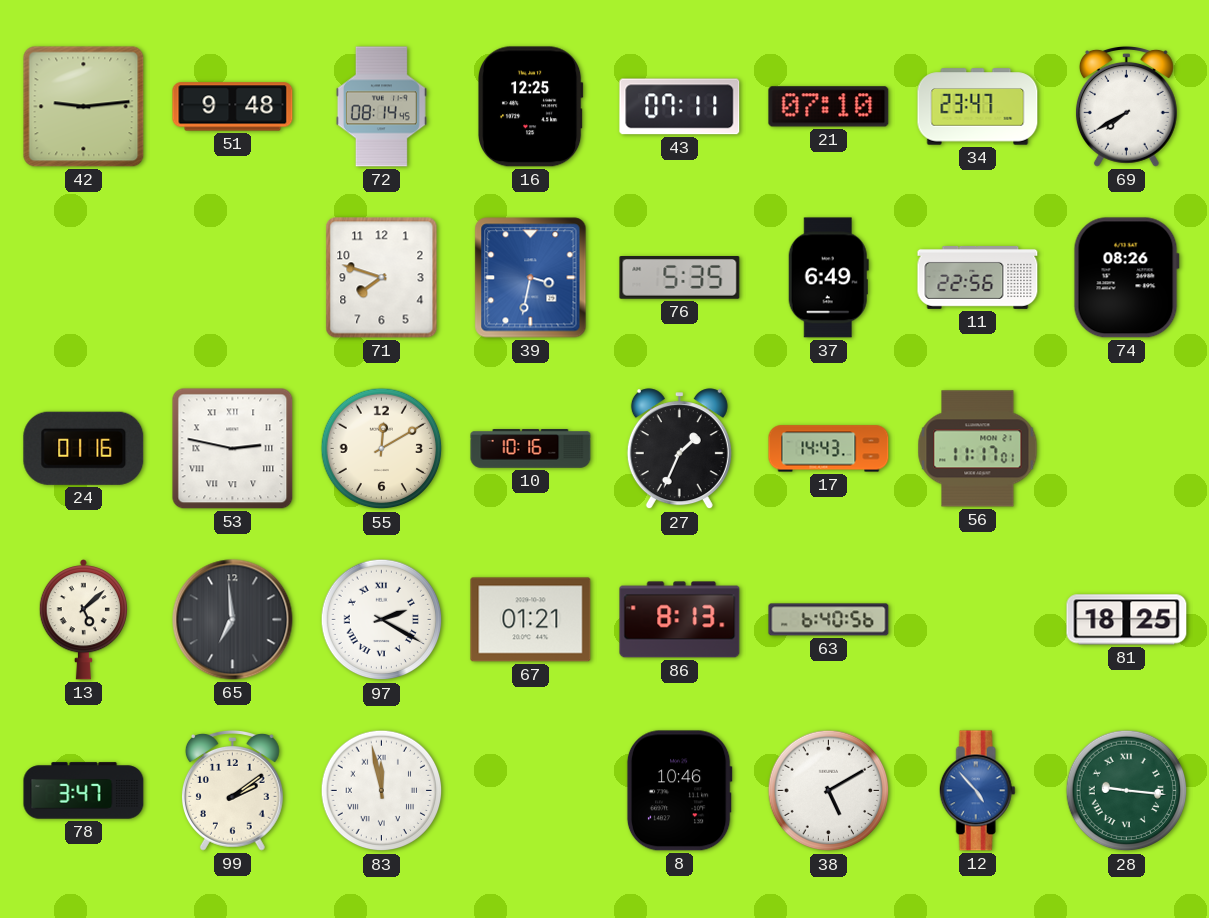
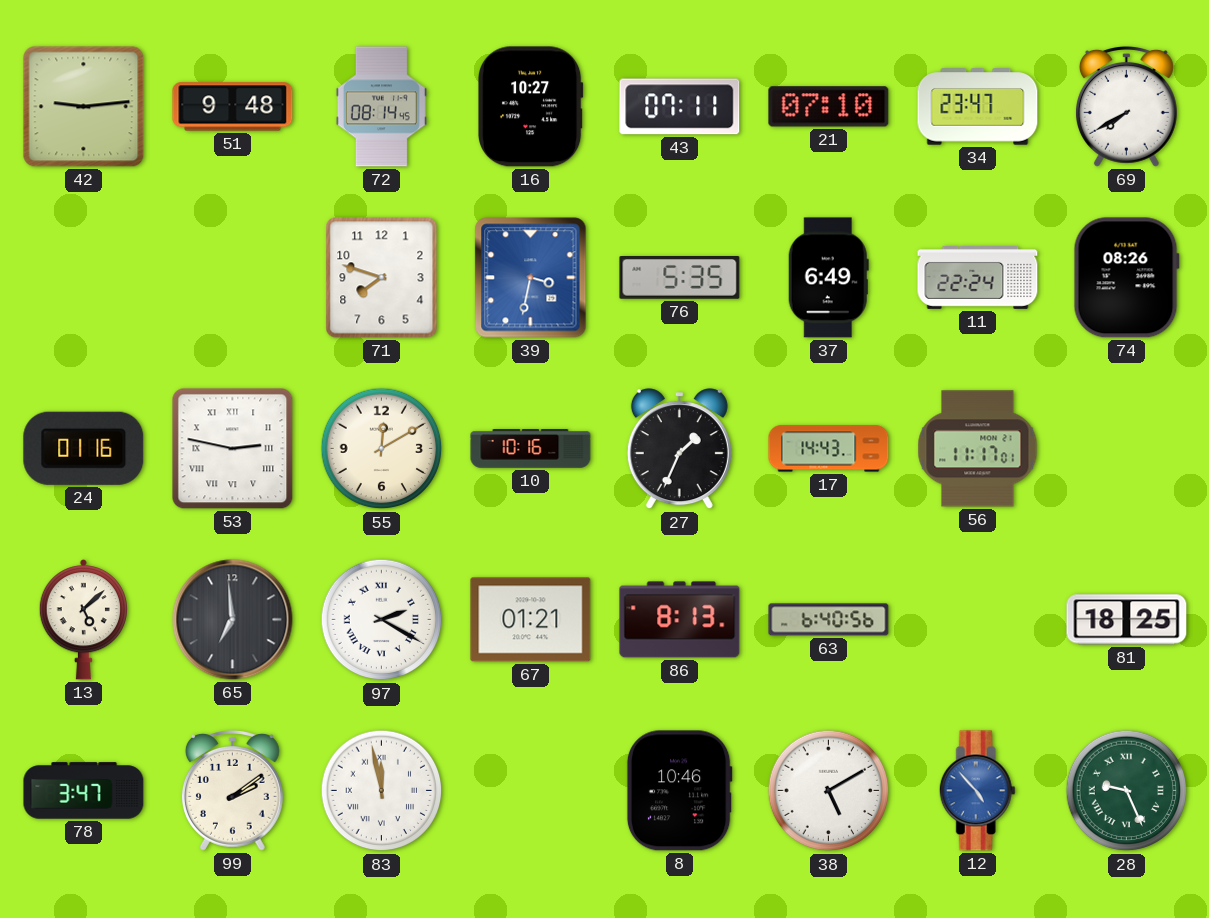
16: 12:25 -> 10:27 (531, 107)
11: 22:56 -> 22:24 (978, 278)
28: 9:16 -> 9:26 (1127, 791)
